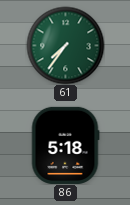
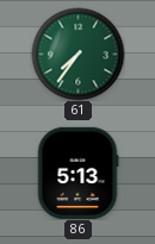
86: 5:18 -> 5:13 (77, 173)
